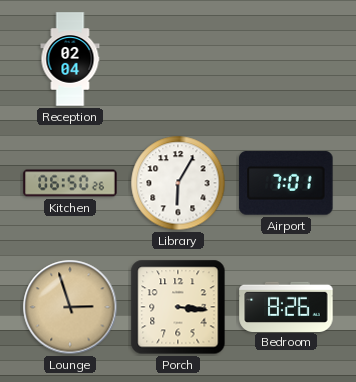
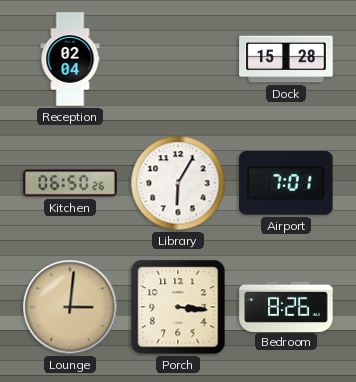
Dock: none -> 15:28 (286, 59)
Lounge: 2:57 -> 3:01 (70, 307)
